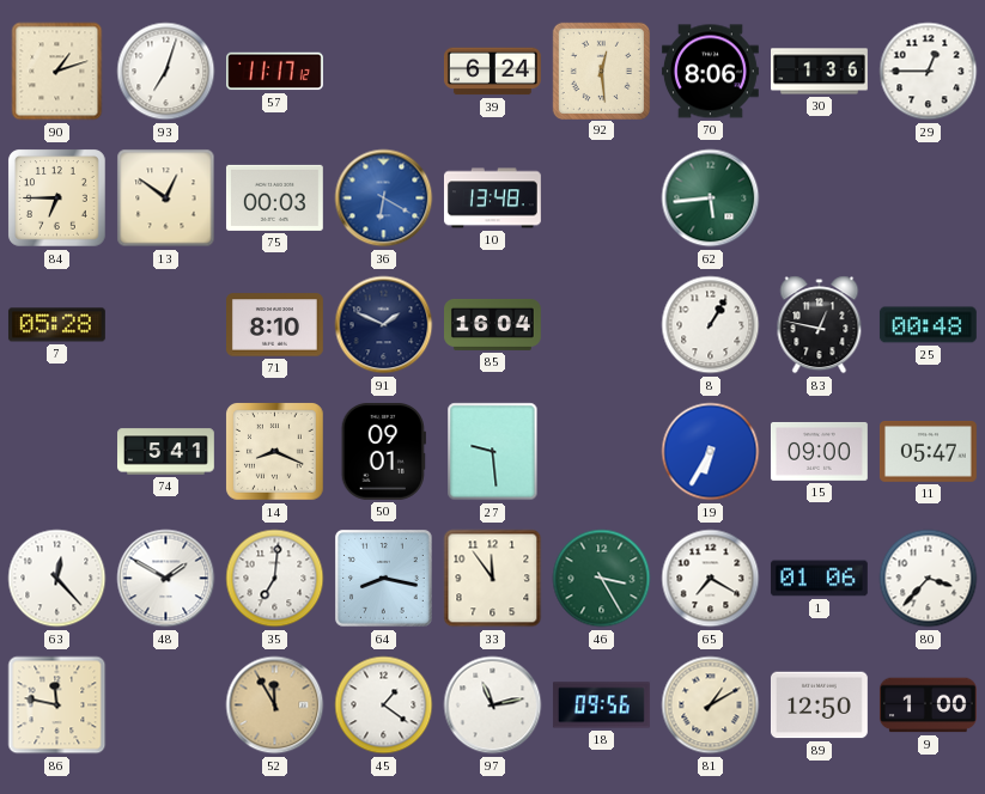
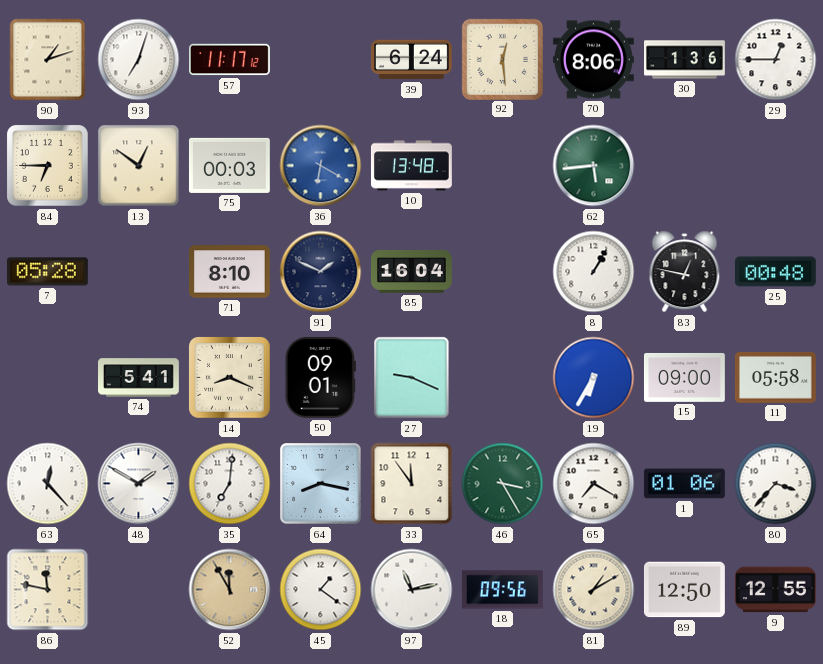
27: 9:29 -> 9:19 (412, 378)
11: 05:47 -> 05:58 (775, 378)
9: 1:00 -> 12:55 (775, 590)
